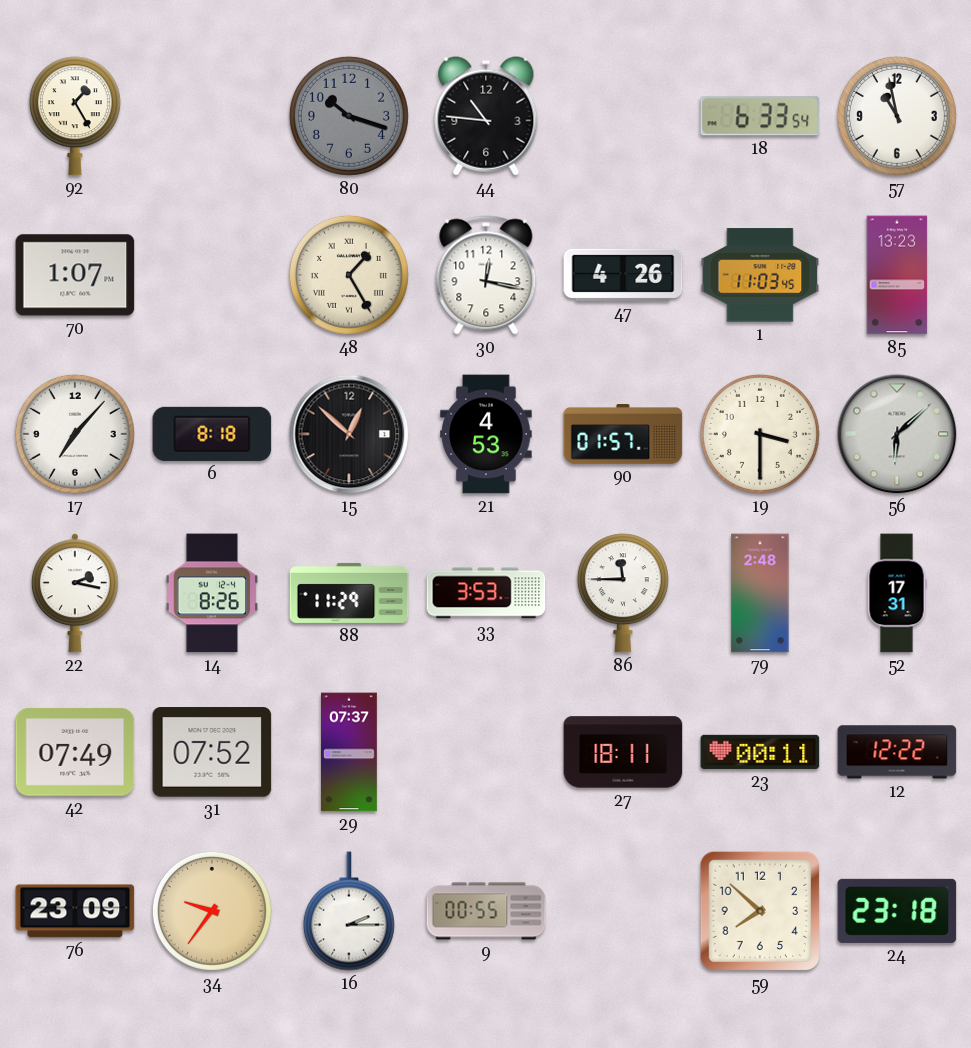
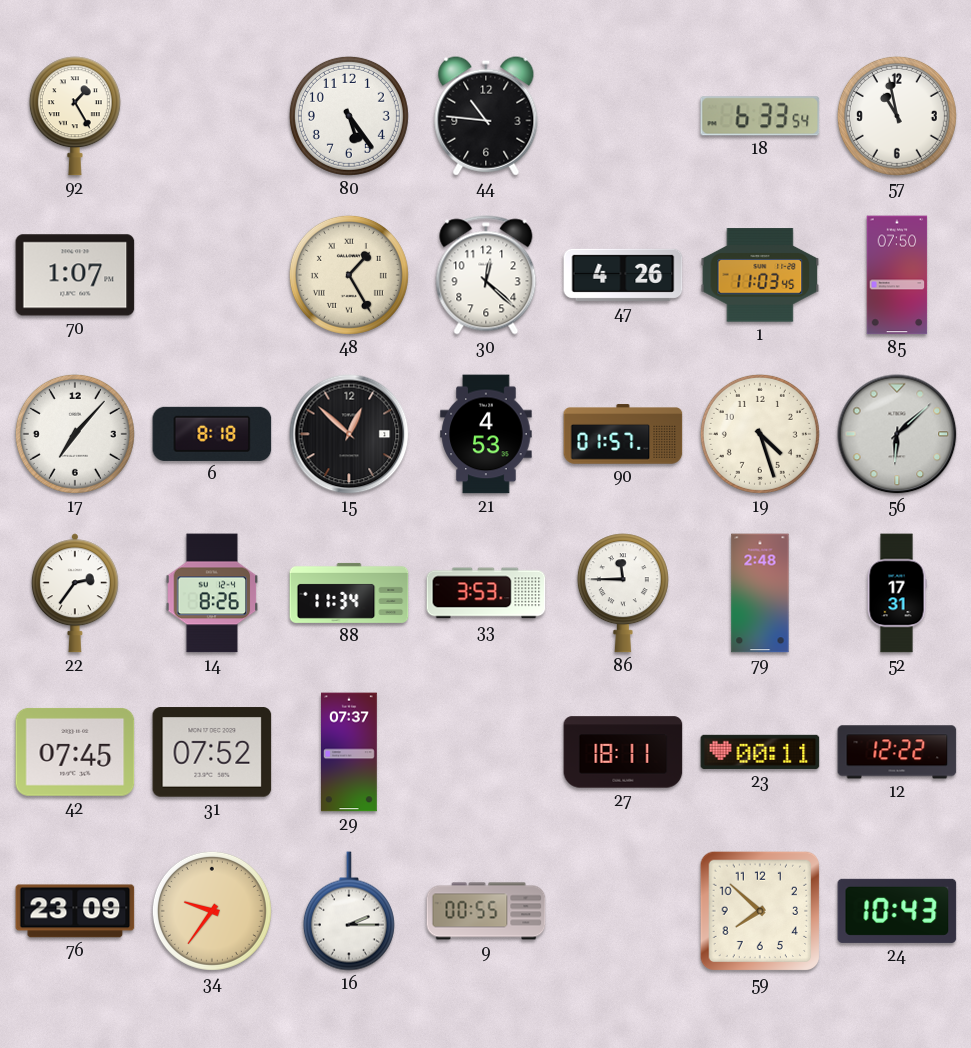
80: 10:18 -> 5:24 (349, 116)
80 dial: grey -> white (349, 116)
30: 12:17 -> 12:22 (486, 275)
85: 13:23 -> 07:50 (897, 275)
19: 3:30 -> 4:27 (760, 434)
22: 2:17 -> 2:36 (75, 593)
88: 11:29 -> 11:34 (349, 593)
42: 07:49 -> 07:45 (75, 752)
24: 23:18 -> 10:43 (897, 911)
